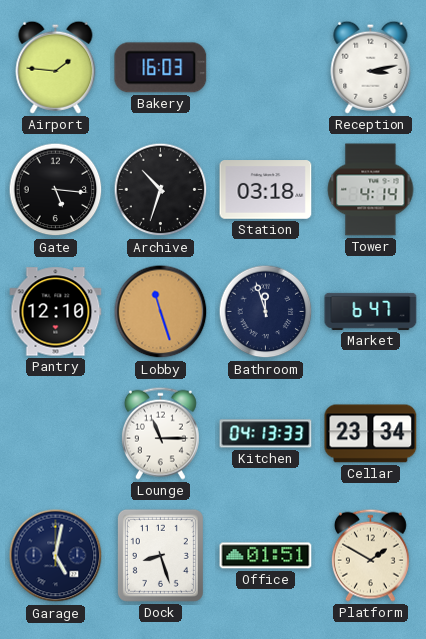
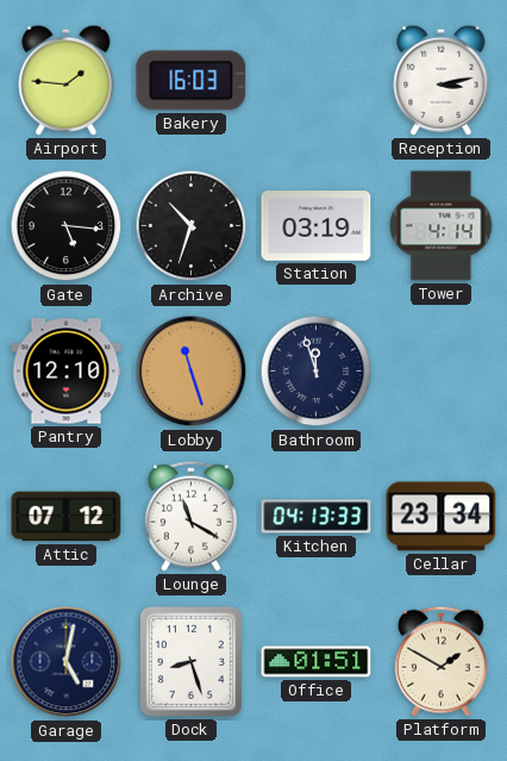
Station: 03:18 -> 03:19 (317, 226)
Market: 6:47 -> none (371, 311)
Attic: none -> 07:12 (67, 517)
Lounge: 11:15 -> 11:20 (190, 516)
